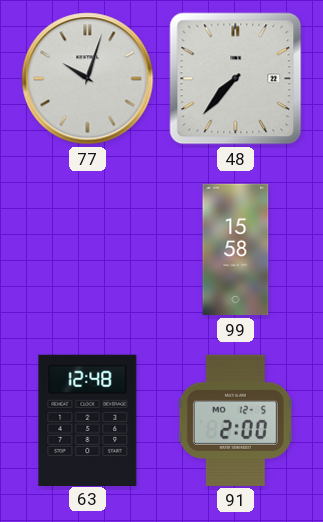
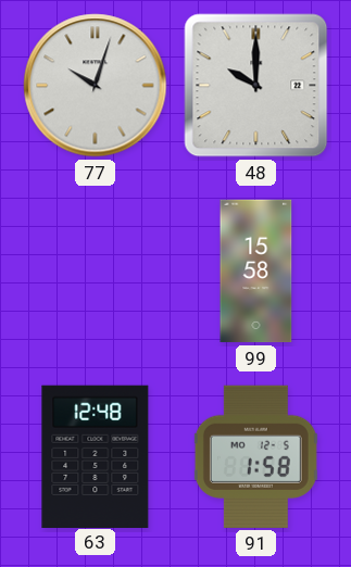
48: 7:37 -> 10:00 (256, 86)
91: 2:00 -> 1:58 (255, 456)
